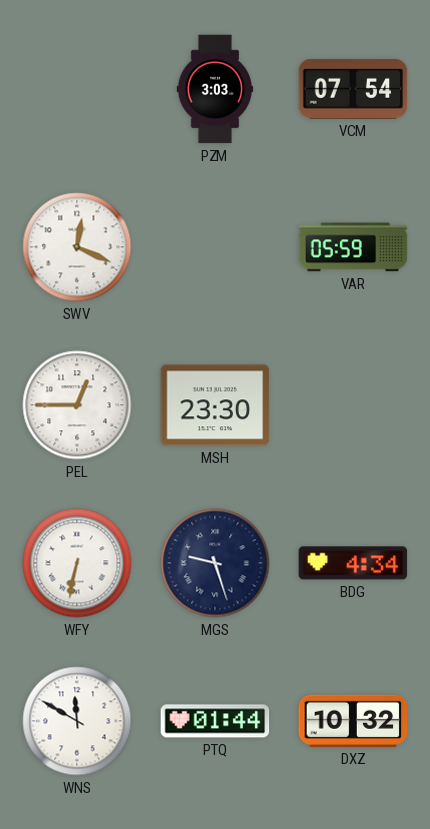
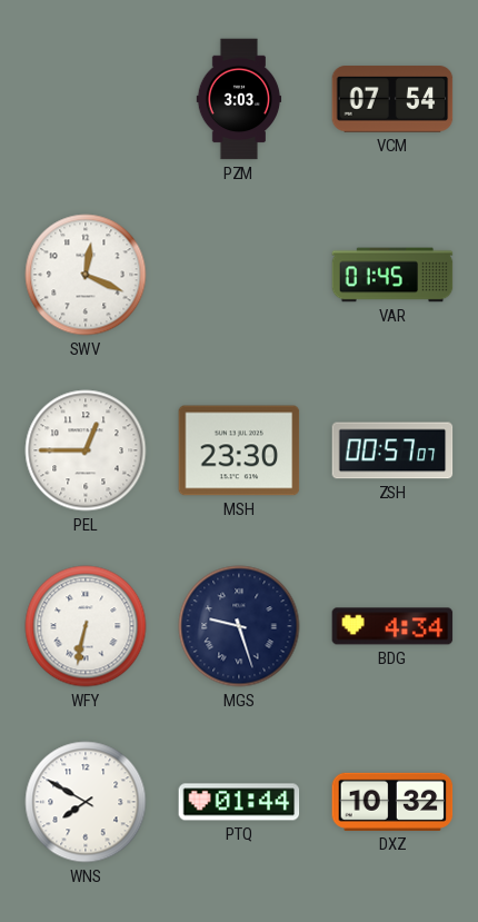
VAR: 05:59 -> 01:45 (392, 275)
ZSH: none -> 00:57 (392, 450)
WNS: 11:50 -> 7:50 (86, 802)
